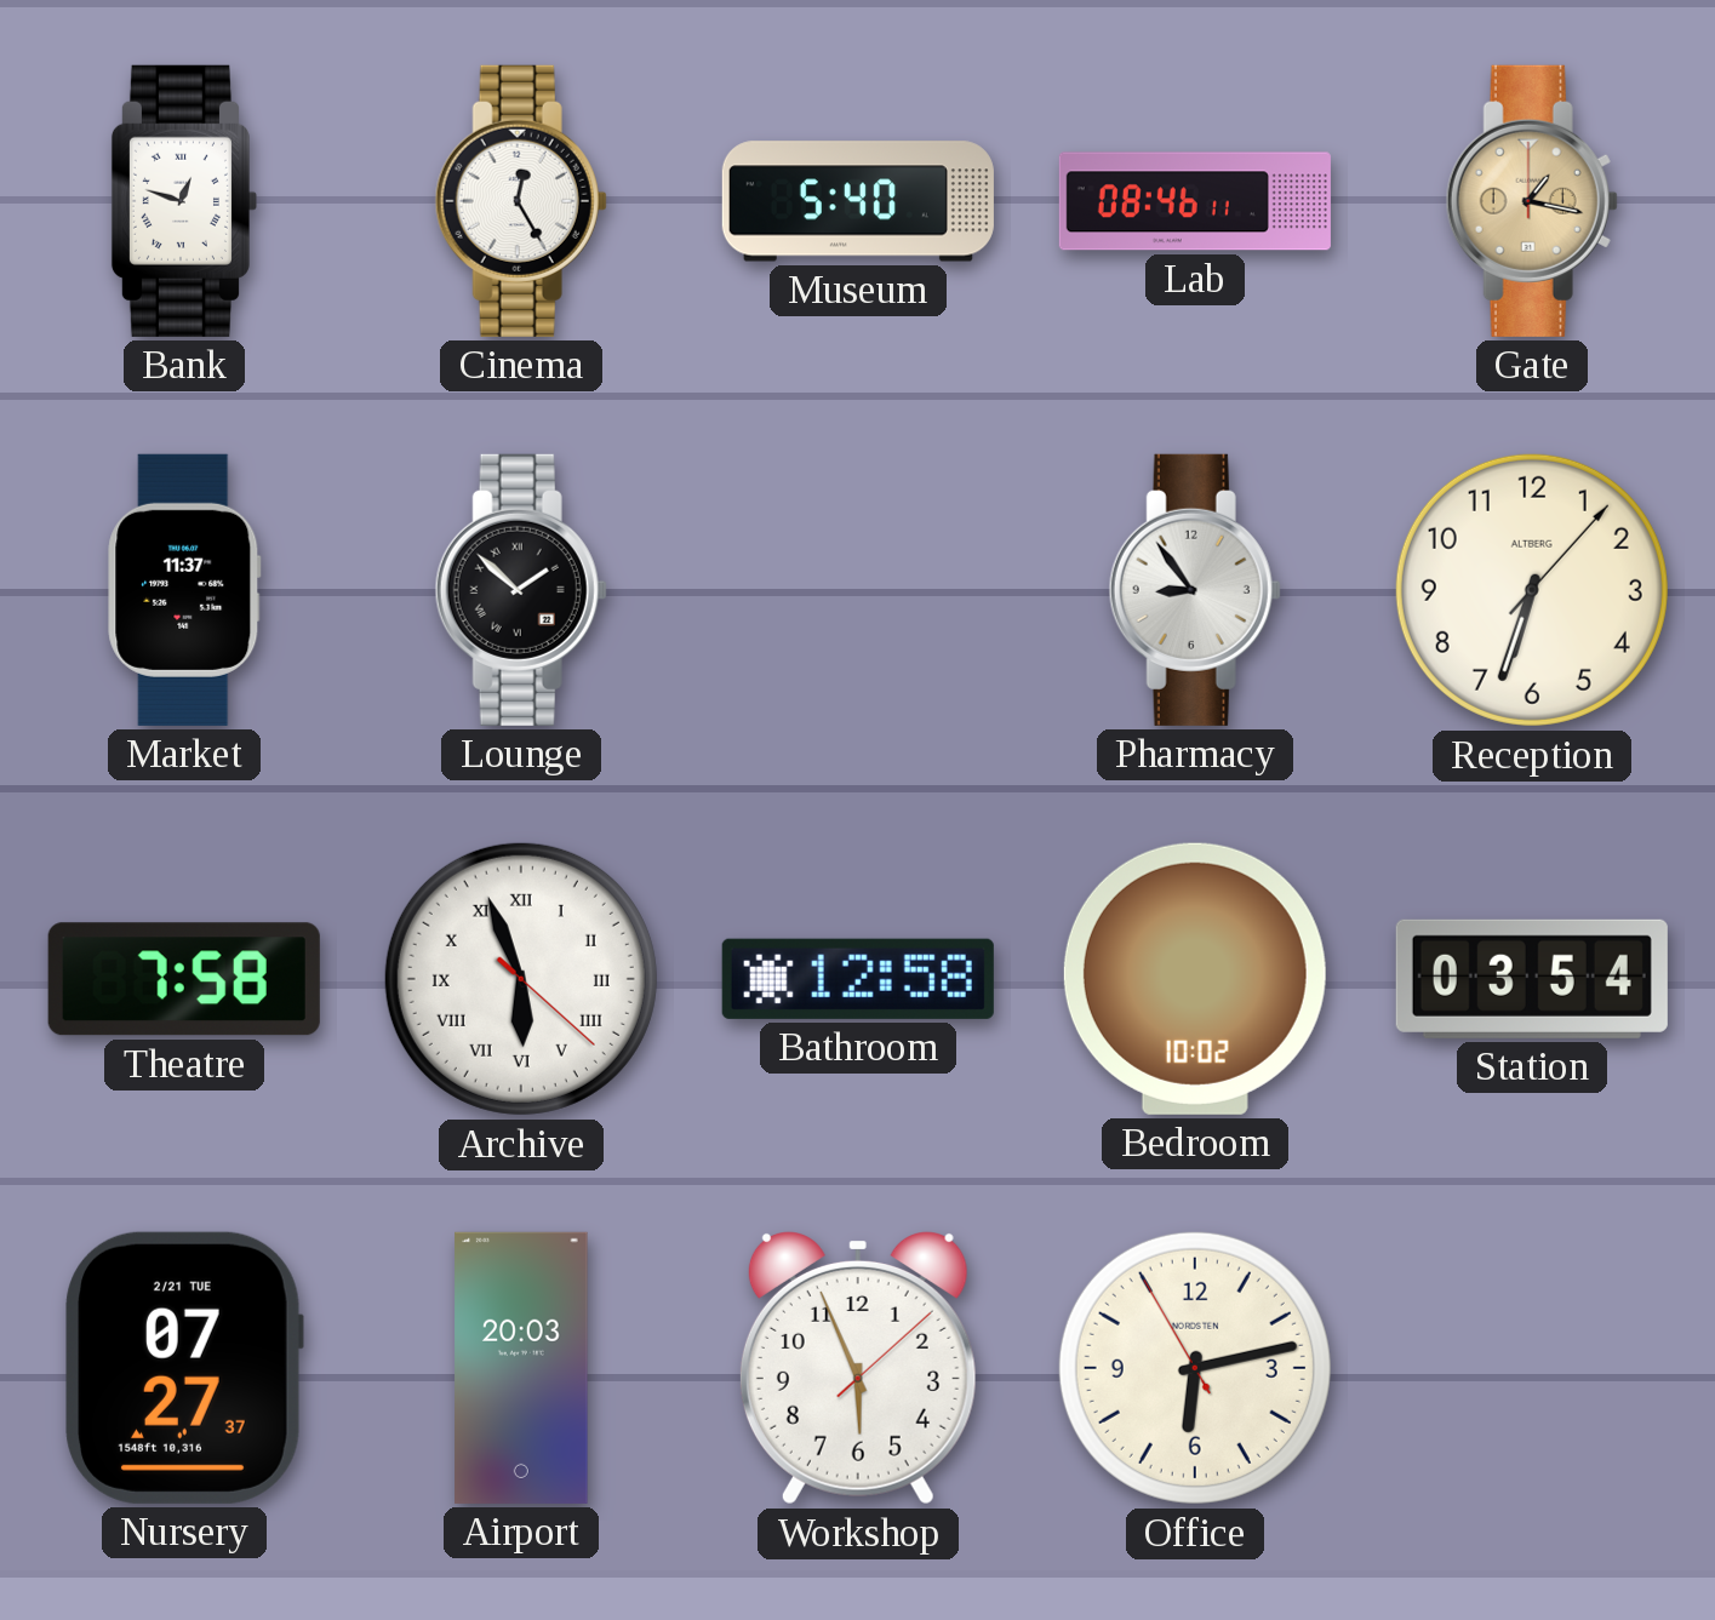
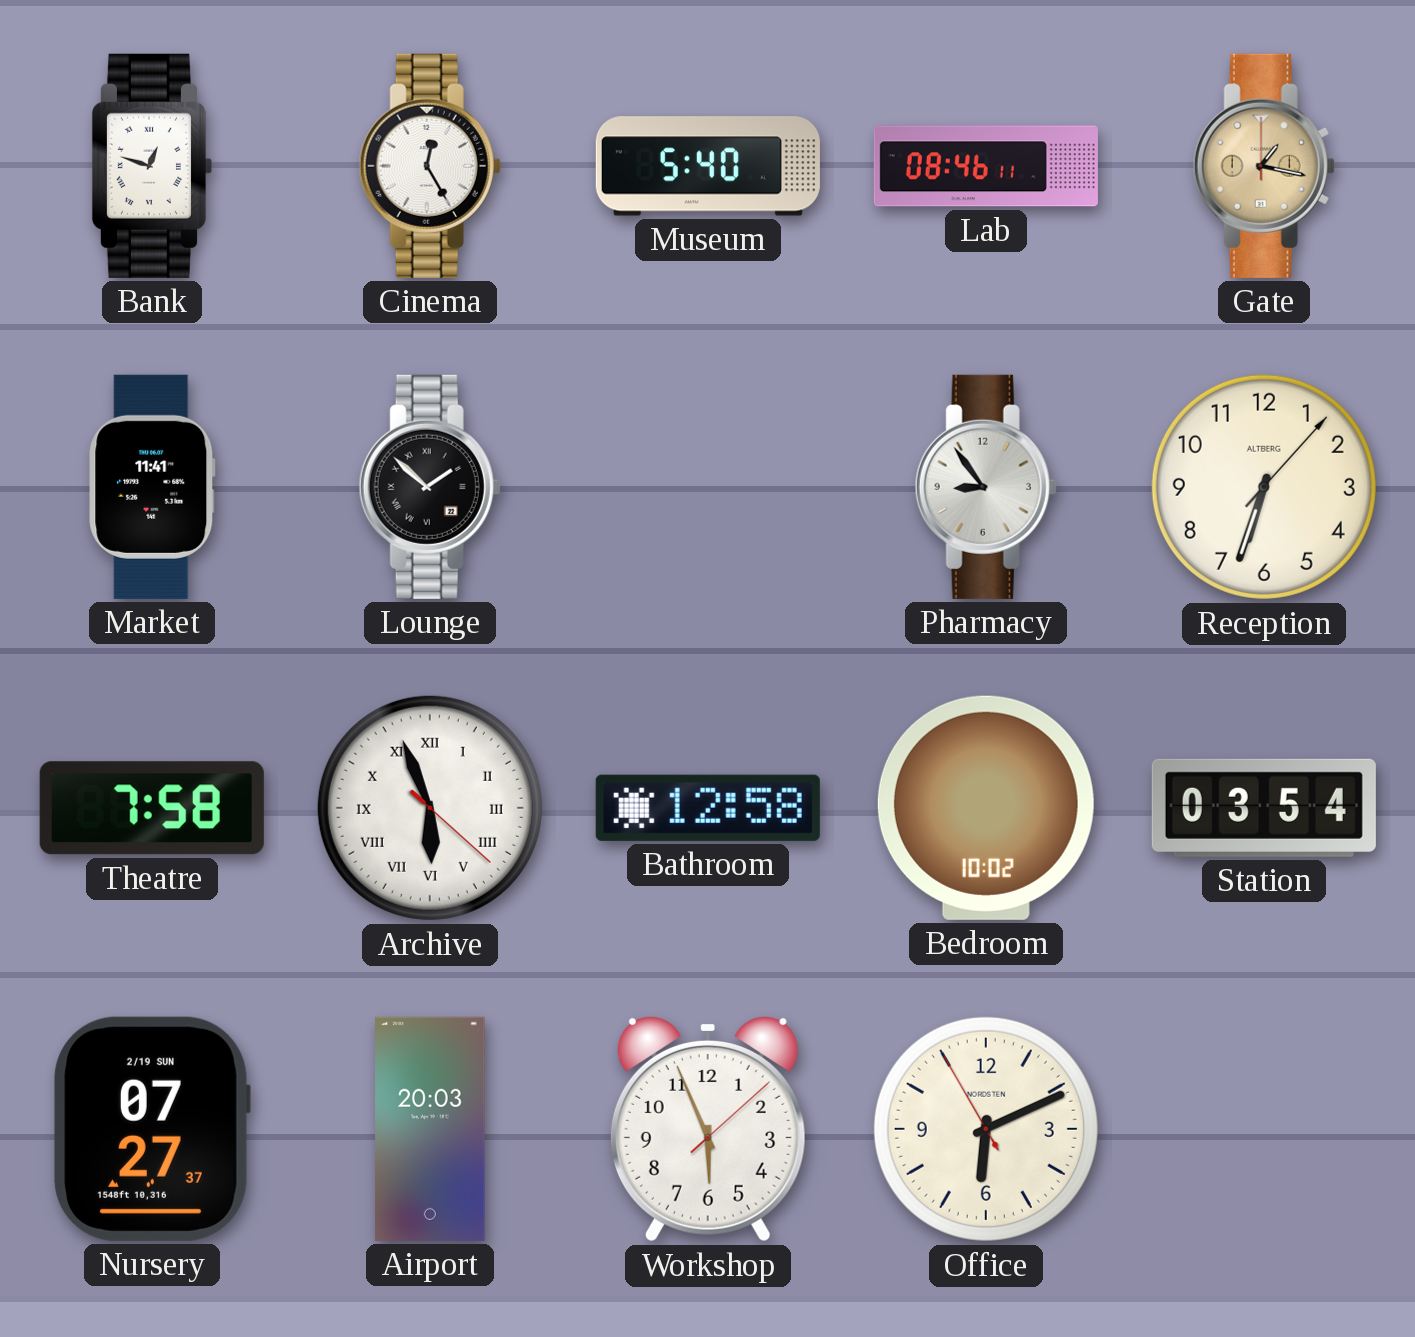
Market: 11:37 -> 11:41 (152, 487)
Nursery date: 2/21 TUE -> 2/19 SUN (152, 1129)
Office: 6:12 -> 6:10 (986, 1129)
